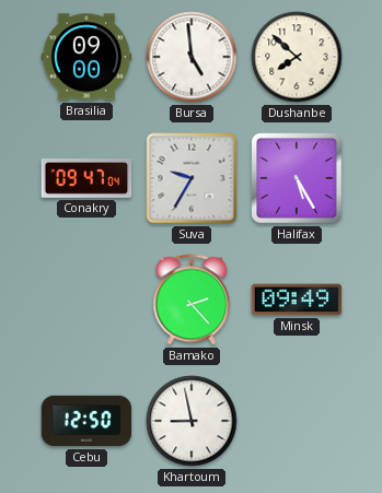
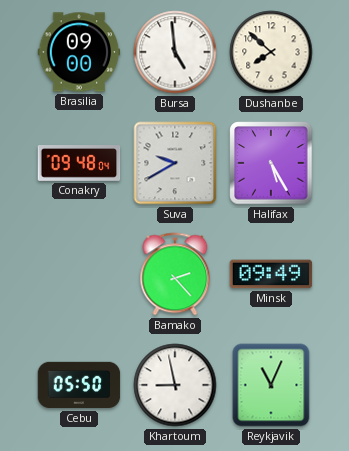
Conakry: 09:47 -> 09:48 (79, 164)
Suva: 9:35 -> 9:40 (175, 163)
Cebu: 12:50 -> 05:50 (79, 385)
Reykjavik: none -> 11:04 (271, 385)
